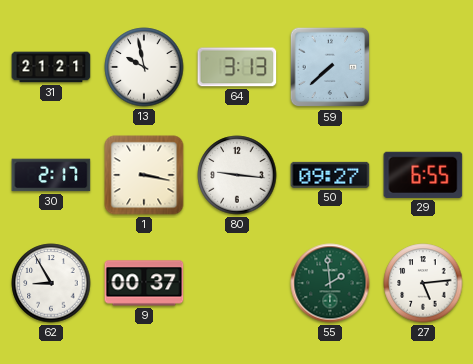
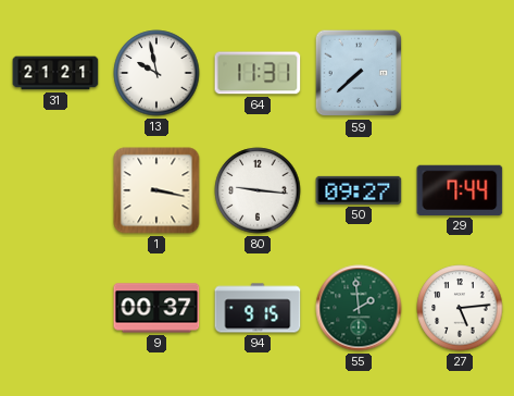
64: 3:13 -> 11:31 (258, 73)
30: 2:17 -> none (51, 175)
29: 6:55 -> 7:44 (460, 190)
62: 8:55 -> none (51, 283)
94: none -> 9:15 (258, 308)
